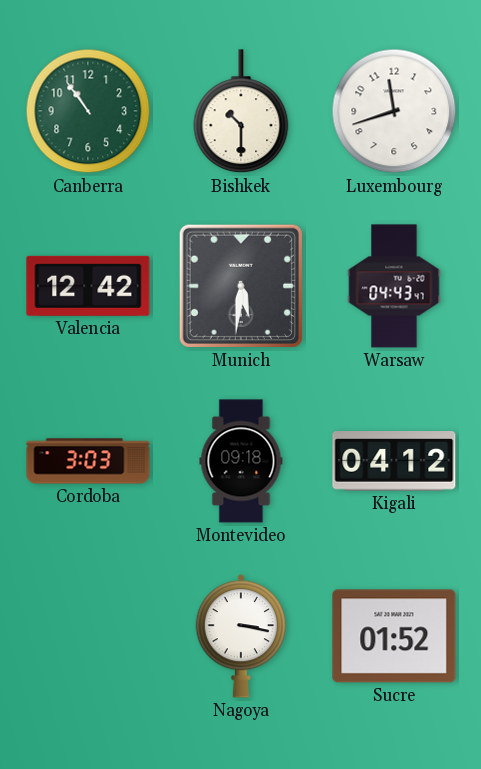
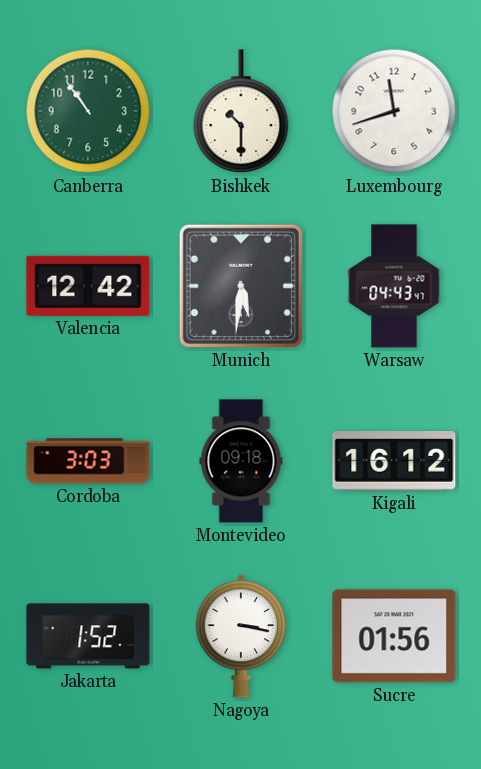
Kigali: 04:12 -> 16:12 (394, 462)
Jakarta: none -> 1:52 (88, 636)
Sucre: 01:52 -> 01:56 (394, 636)
